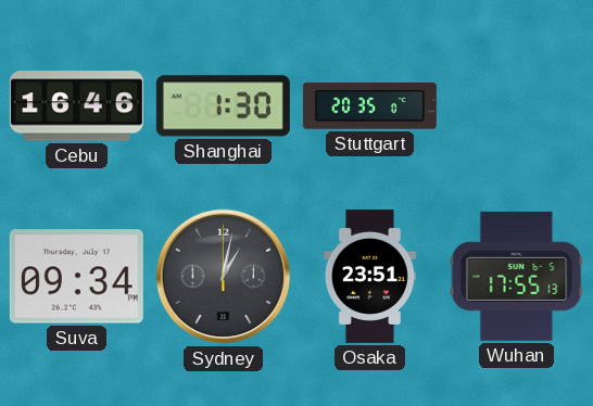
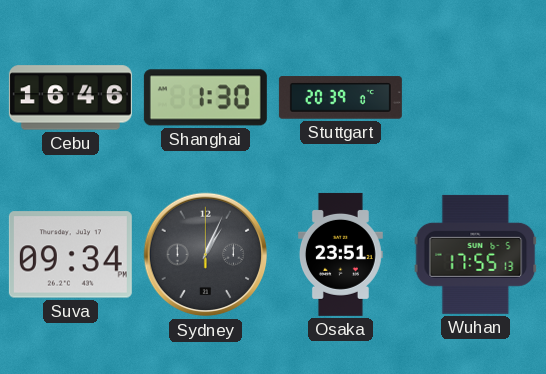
Stuttgart: 20:35 -> 20:39 (340, 98)
Sydney: 1:02 -> 1:04 (206, 255)
